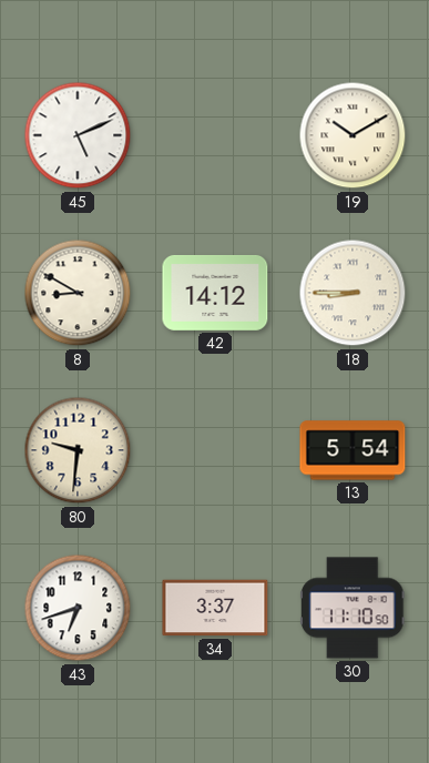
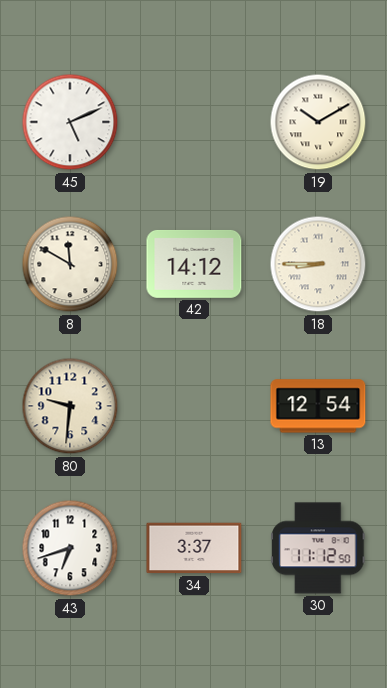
8: 8:50 -> 11:50 (70, 264)
13: 5:54 -> 12:54 (318, 406)
30: 11:10 -> 11:12 (318, 548)
